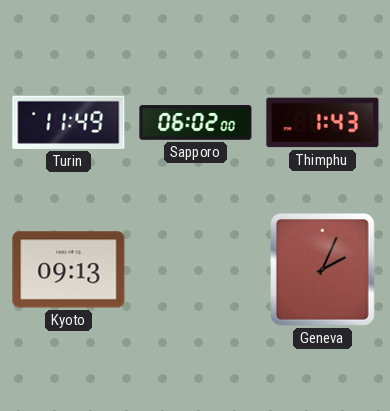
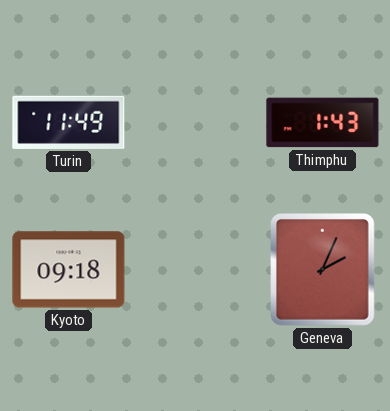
Sapporo: 06:02 -> none (196, 123)
Kyoto: 09:13 -> 09:18 (69, 270)
